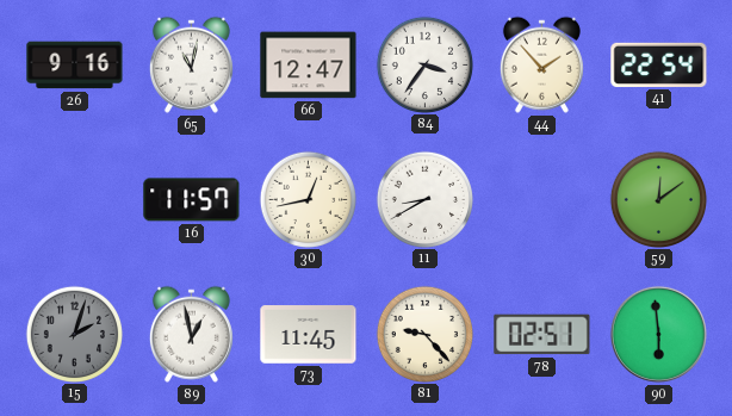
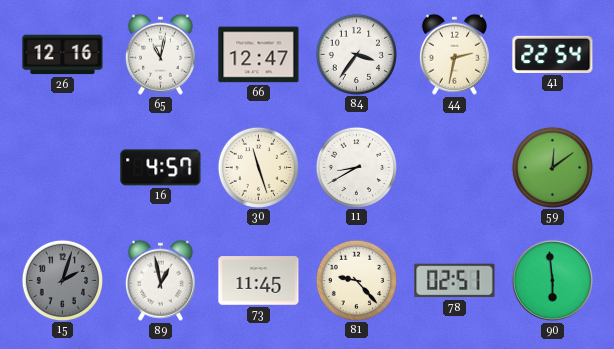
26: 9:16 -> 12:16 (63, 55)
44: 1:53 -> 2:32 (454, 54)
16: 11:57 -> 4:57 (161, 168)
30: 12:43 -> 11:27 (258, 167)
